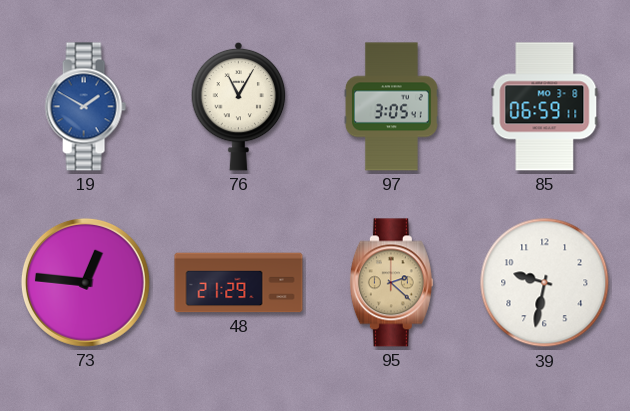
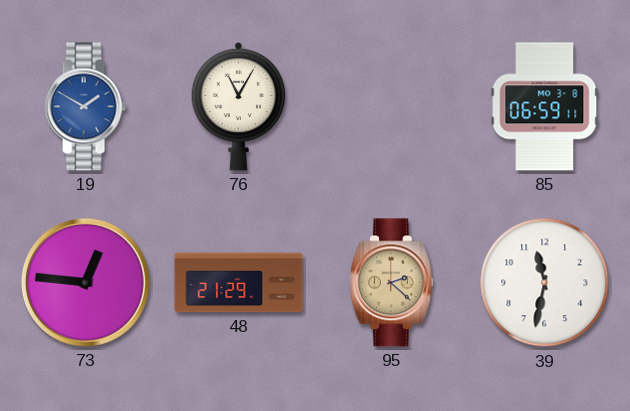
97: 3:05 -> none (391, 107)
39: 9:32 -> 11:32 (545, 283)
